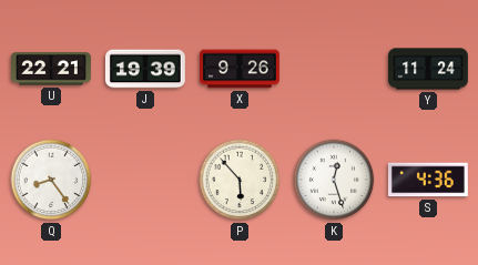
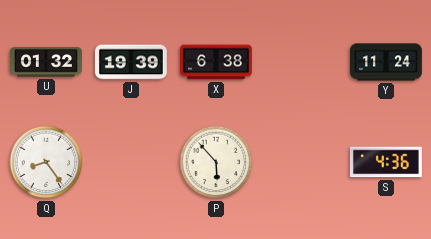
U: 22:21 -> 01:32 (47, 62)
X: 9:26 -> 6:38 (217, 62)
K: 12:27 -> none (334, 180)
